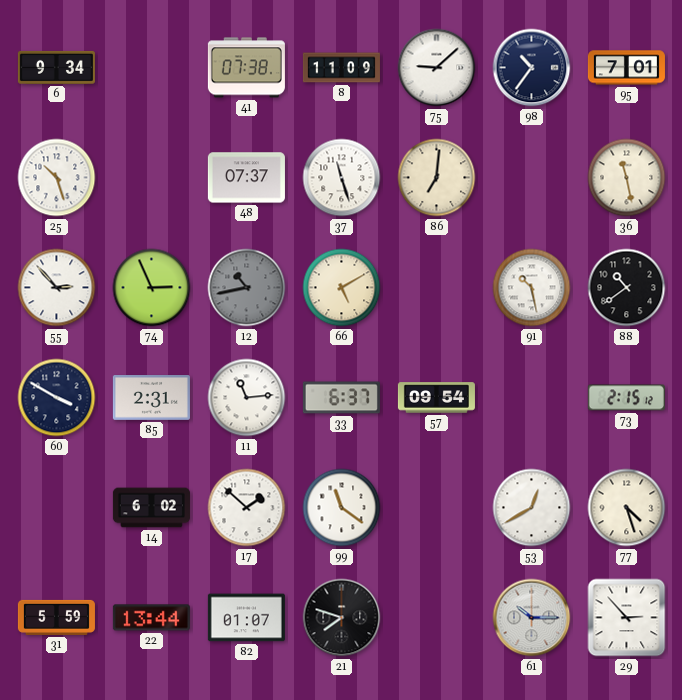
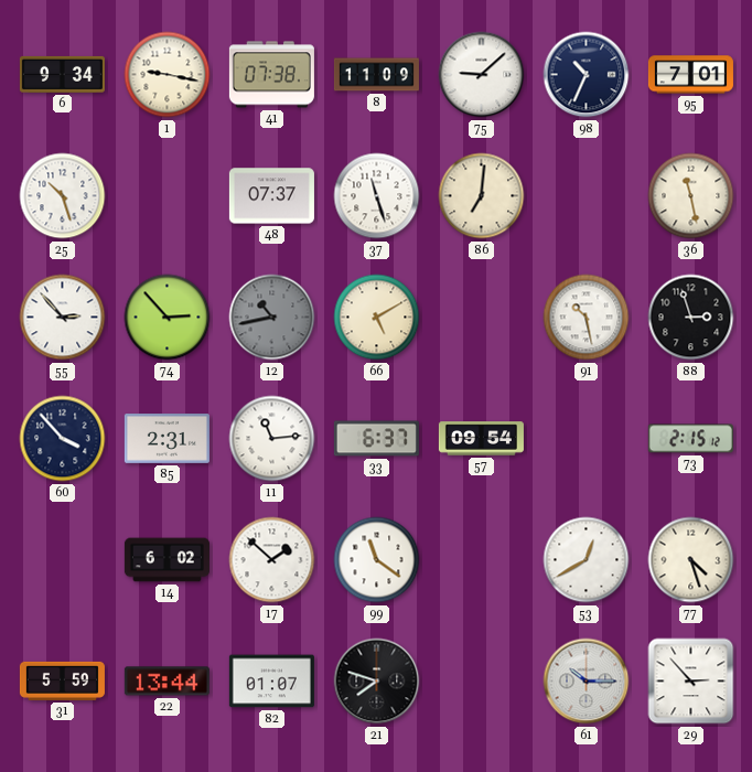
1: none -> 9:17 (168, 75)
98: 10:36 -> 10:34 (587, 75)
74: 2:56 -> 2:53 (168, 318)
88: 10:39 -> 2:57 (691, 318)
60: 3:50 -> 3:53 (63, 439)
